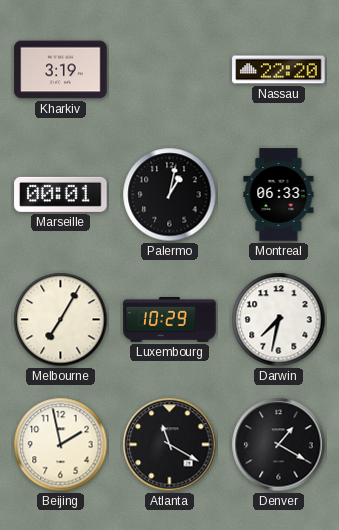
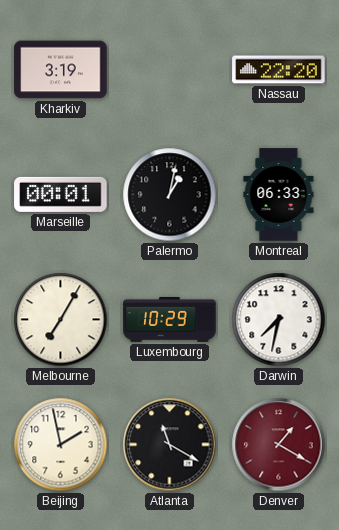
Denver dial: black -> burgundy (279, 445)
